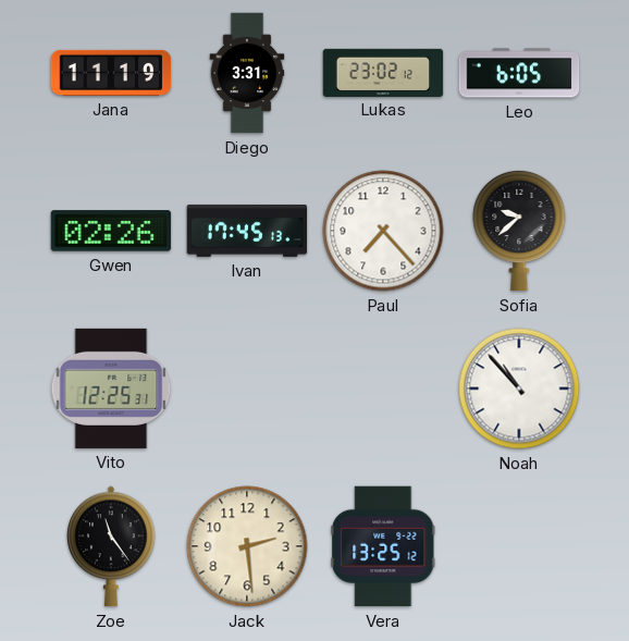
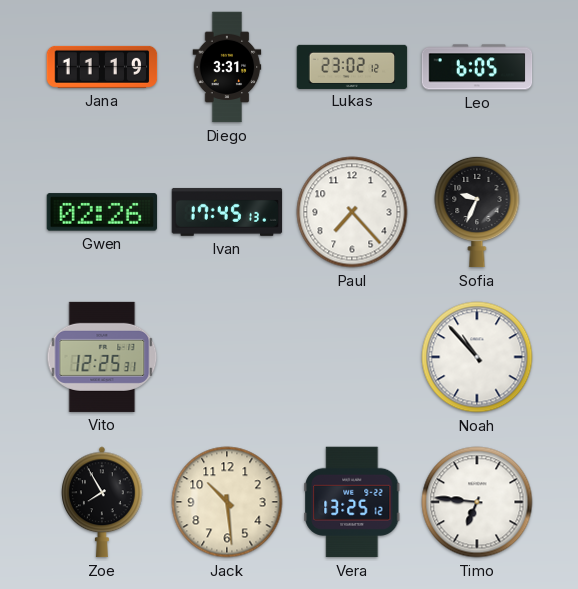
Sofia: 9:38 -> 9:34 (477, 212)
Zoe: 11:24 -> 7:55 (102, 502)
Jack: 2:29 -> 10:29 (227, 502)
Timo: none -> 6:46 (477, 502)
